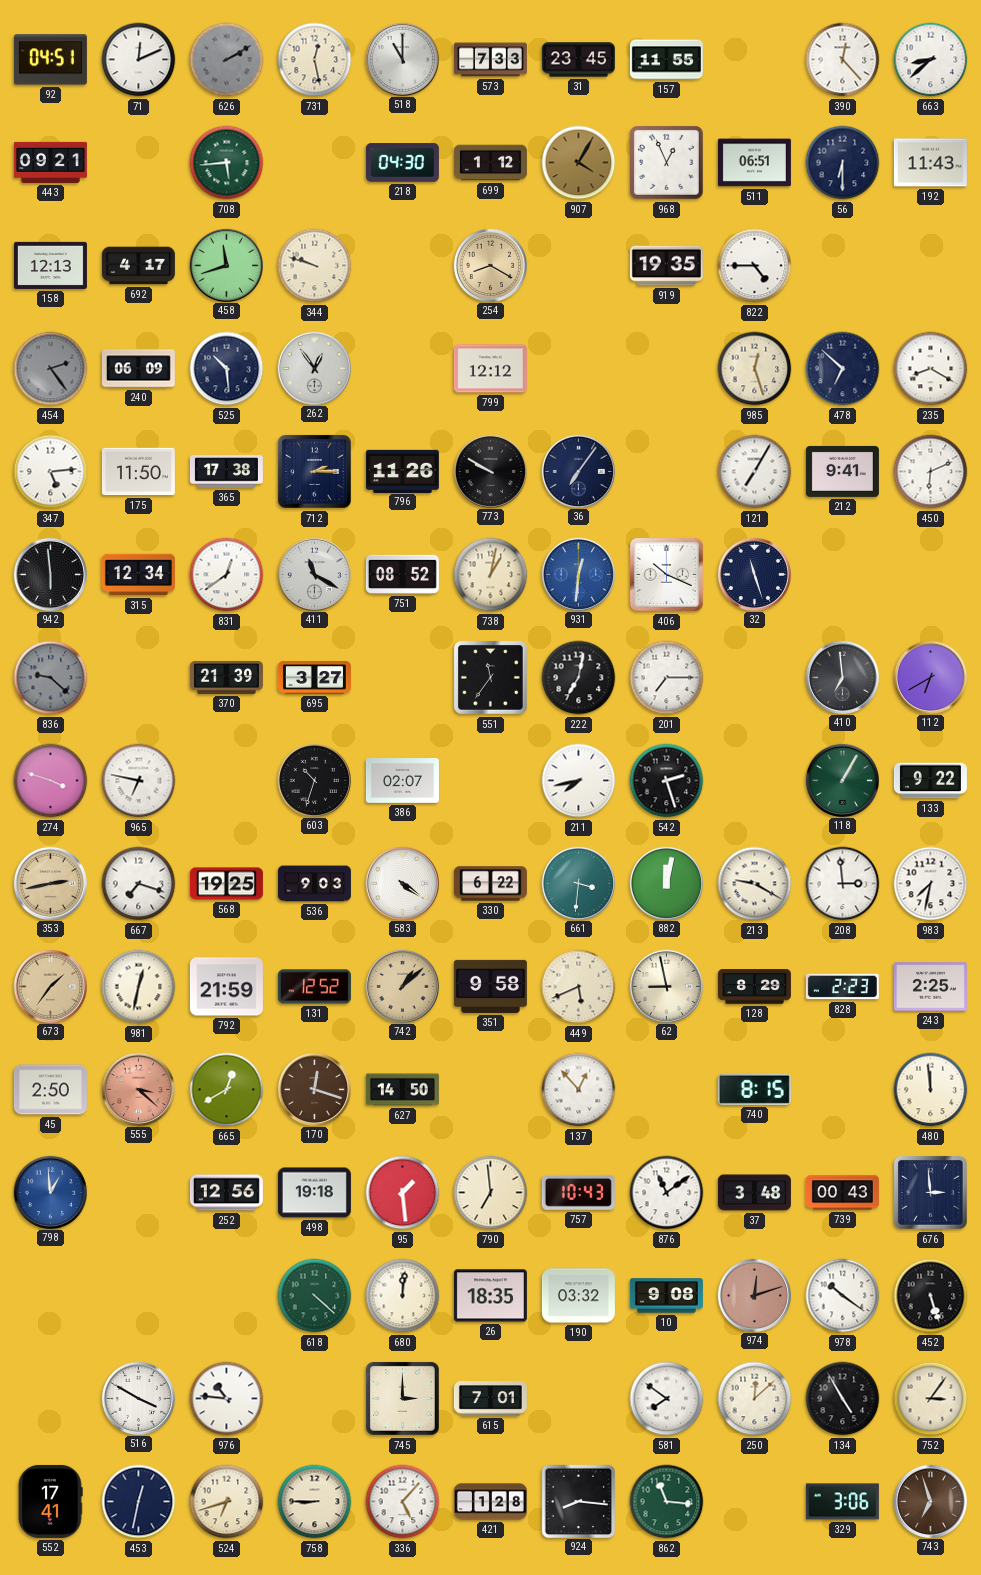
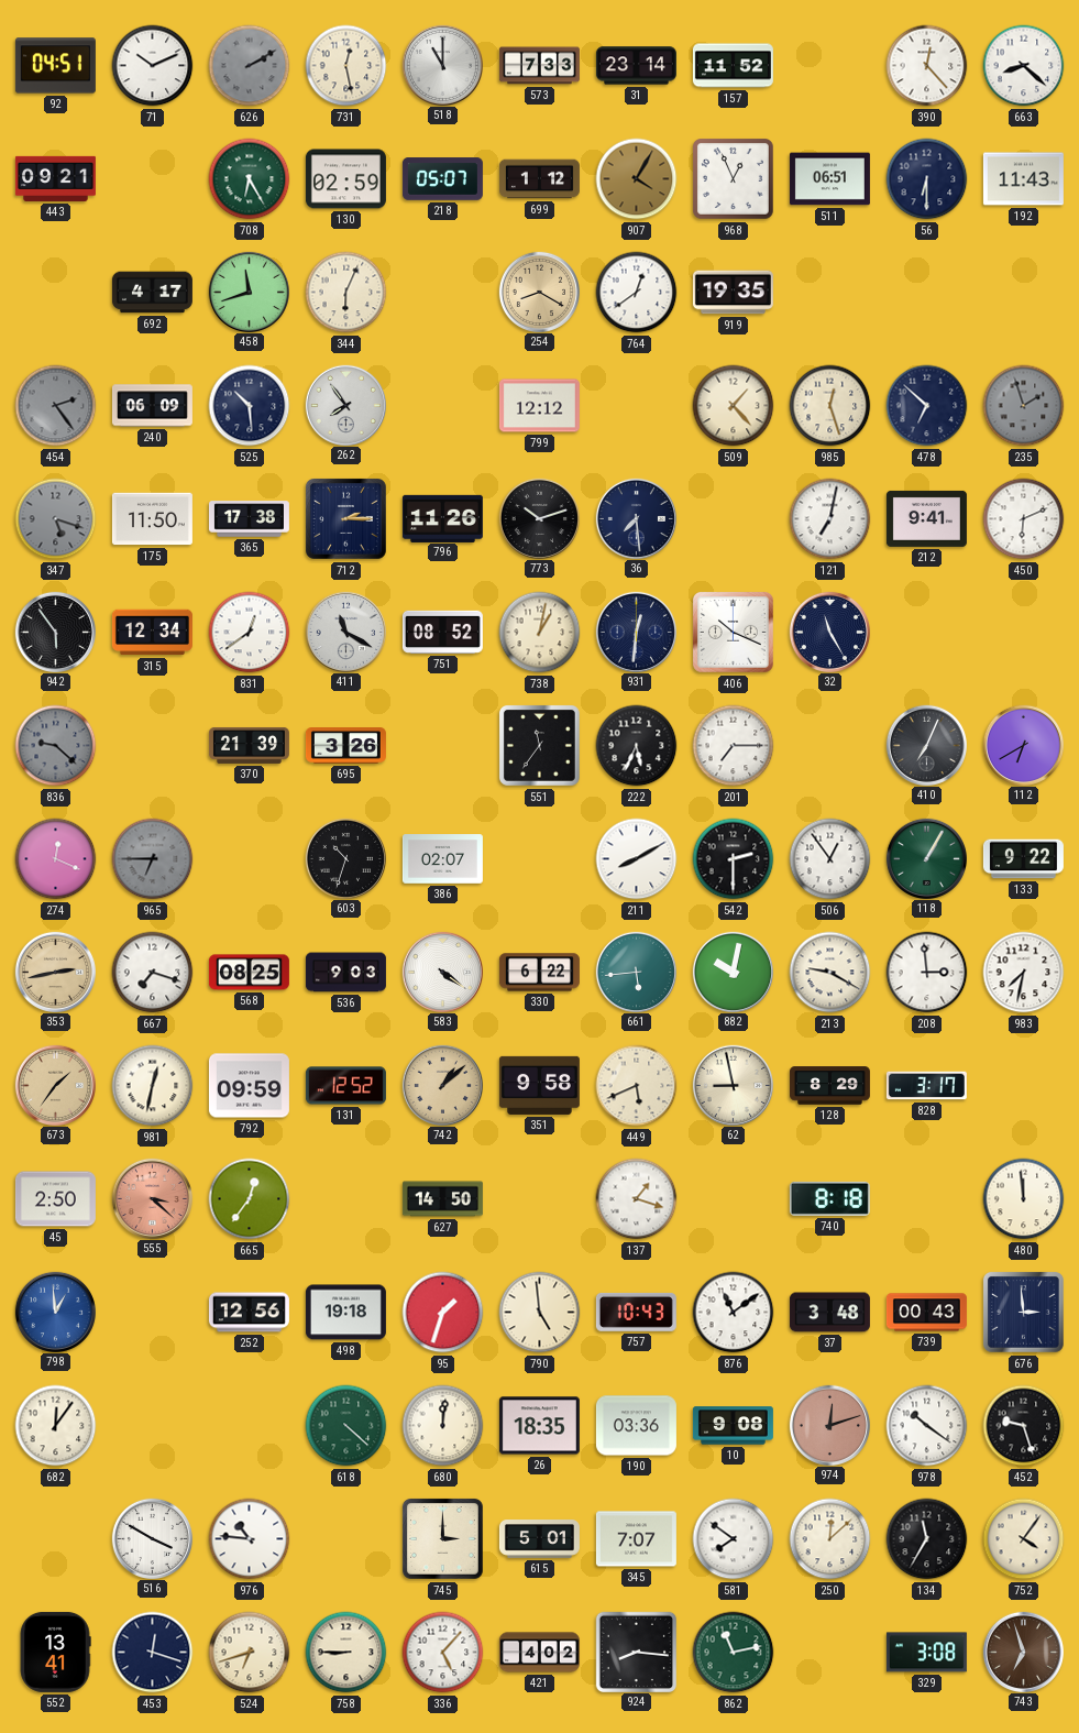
71: 12:11 -> 10:11 (153, 66)
31: 23:45 -> 23:14 (636, 66)
157: 11:55 -> 11:52 (733, 66)
663: 8:38 -> 8:22 (1024, 66)
708: 5:44 -> 6:25 (250, 179)
130: none -> 02:59 (345, 179)
218: 04:30 -> 05:07 (442, 179)
158: 12:13 -> none (50, 265)
344: 9:48 -> 6:04 (346, 293)
764: none -> 12:39 (637, 293)
822: 4:45 -> none (755, 266)
262: 12:54 -> 7:54 (345, 405)
509: none -> 1:23 (734, 406)
235: 8:20 -> 1:57 (1024, 406)
235 dial: white -> grey (1024, 406)
347: 5:14 -> 5:18 (56, 519)
347 dial: white -> grey (56, 519)
773: 9:50 -> 10:12 (539, 518)
36: 7:06 -> 7:29 (636, 518)
121: 7:05 -> 7:02 (830, 519)
942: 5:59 -> 5:54 (55, 632)
931 dial: blue -> navy (636, 632)
32: 11:27 -> 11:25 (829, 632)
695: 3:27 -> 3:26 (345, 746)
222: 7:02 -> 5:34 (637, 746)
410: 6:59 -> 7:04 (926, 745)
274: 3:48 -> 12:19 (56, 859)
965: 6:47 -> 6:45 (153, 859)
965 dial: white -> grey (153, 859)
211: 7:43 -> 8:10 (637, 859)
542: 2:27 -> 2:30 (734, 859)
506: none -> 12:54 (830, 859)
568: 19:25 -> 08:25 (249, 973)
661: 3:31 -> 5:44 (636, 972)
882: 12:02 -> 10:02 (733, 972)
792: 21:59 -> 09:59 (249, 1086)
828: 2:23 -> 3:17 (926, 1086)
243: 2:25 -> none (930, 987)
665: 12:40 -> 12:36 (250, 1199)
170: 12:18 -> none (314, 1089)
137: 12:53 -> 1:18 (637, 1199)
740: 8:15 -> 8:18 (829, 1198)
95: 1:29 -> 1:33 (443, 1313)
790: 6:59 -> 4:59 (540, 1313)
682: none -> 12:06 (56, 1426)
190: 03:32 -> 03:36 (636, 1426)
452: 5:27 -> 9:27 (1024, 1426)
615: 7:01 -> 5:01 (539, 1539)
345: none -> 7:07 (636, 1539)
134: 4:55 -> 11:35 (927, 1539)
752: 3:06 -> 4:06 (1024, 1539)
552: 17:41 -> 13:41 (55, 1652)
453: 12:32 -> 12:18 (153, 1653)
421: 1:28 -> 4:02 (539, 1653)
862: 11:16 -> 11:13 (734, 1653)
329: 3:06 -> 3:08 (926, 1653)
